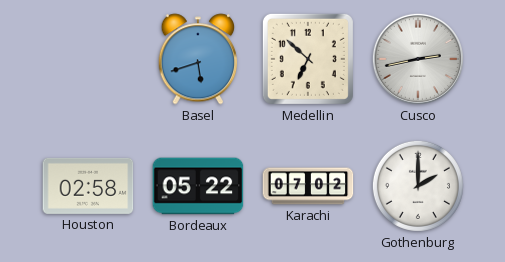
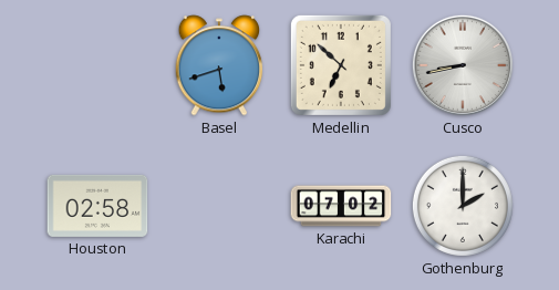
Cusco: 2:43 -> 8:43 (463, 65)
Bordeaux: 05:22 -> none (198, 186)
